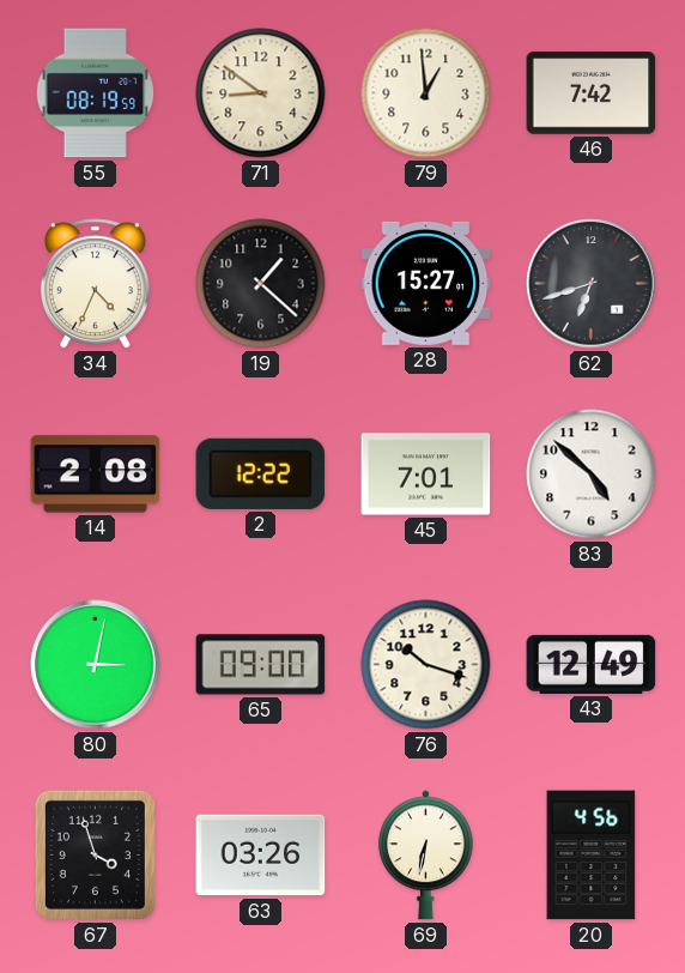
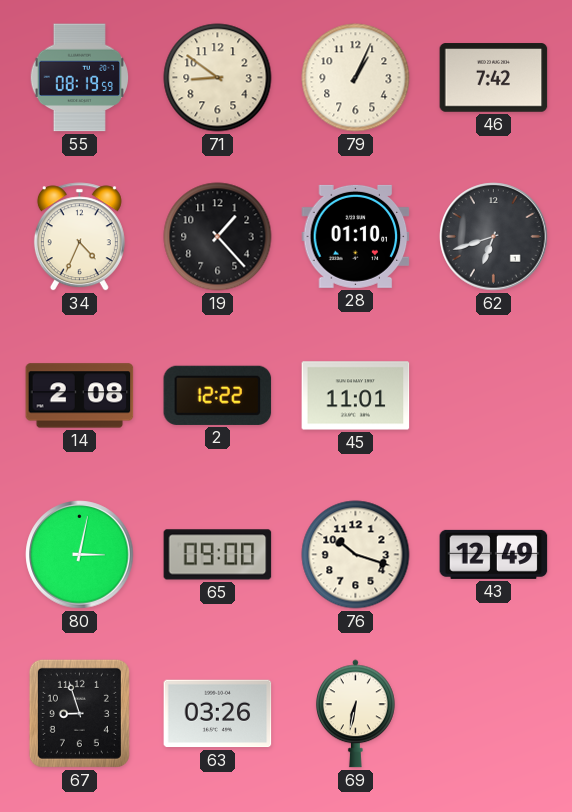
79: 12:59 -> 1:04 (356, 78)
19: 1:22 -> 1:23 (218, 237)
28: 15:27 -> 01:10 (356, 236)
45: 7:01 -> 11:01 (356, 396)
83: 4:52 -> none (592, 475)
67: 3:57 -> 8:57 (79, 713)
20: 4:56 -> none (592, 856)
